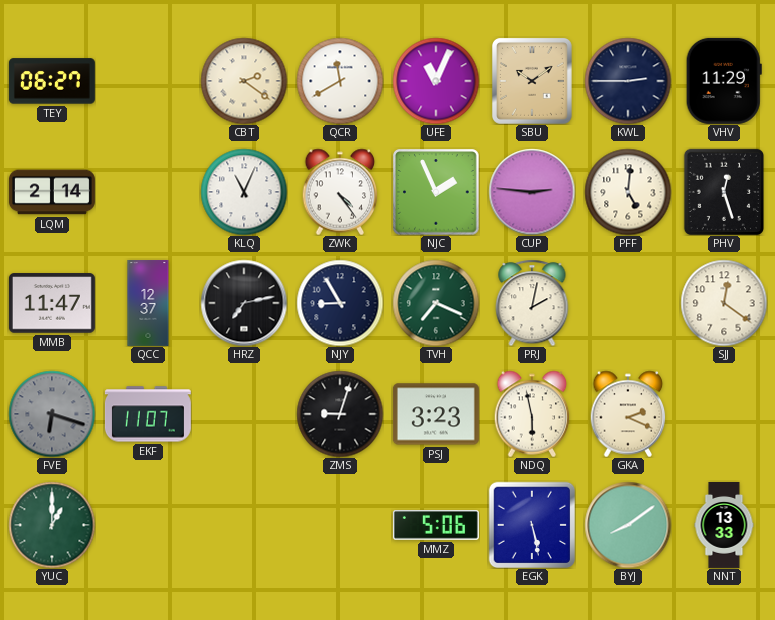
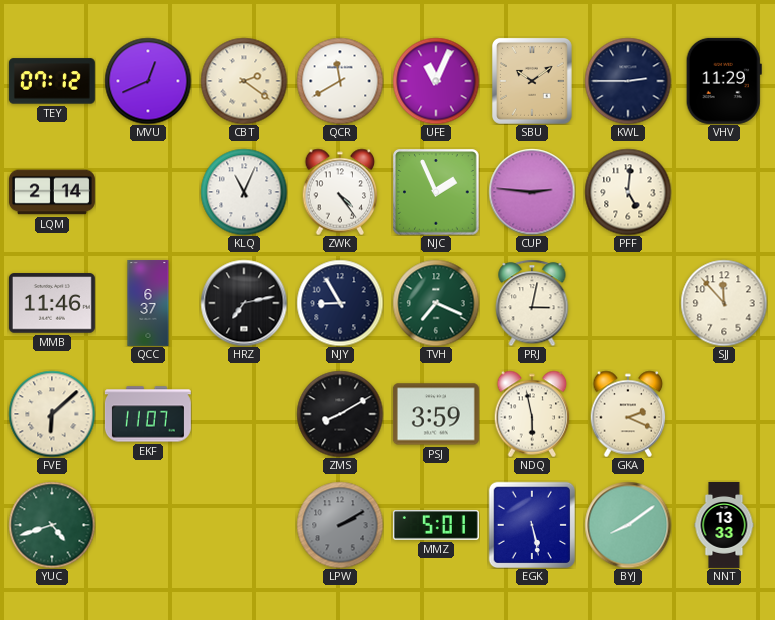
TEY: 06:27 -> 07:12 (52, 81)
MVU: none -> 12:41 (148, 81)
PHV: 12:27 -> none (723, 191)
MMB: 11:47 -> 11:46 (52, 303)
QCC: 12:37 -> 6:37 (148, 303)
PRJ: 2:02 -> 3:02 (532, 303)
SJJ: 12:21 -> 11:53 (724, 303)
FVE: 6:18 -> 6:08 (52, 414)
FVE dial: grey -> cream (52, 414)
ZMS: 9:03 -> 8:10 (340, 414)
PSJ: 3:23 -> 3:59 (436, 414)
YUC: 1:00 -> 4:42 (52, 525)
LPW: none -> 2:10 (340, 525)
MMZ: 5:06 -> 5:01 (436, 526)
